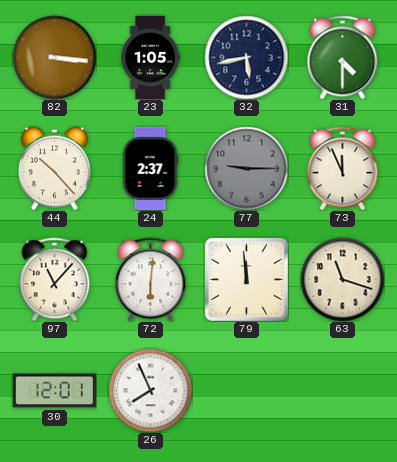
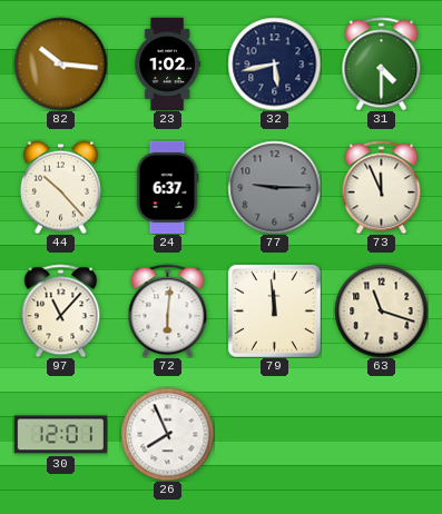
82: 3:16 -> 10:16 (60, 63)
23: 1:05 -> 1:02 (167, 63)
24: 2:37 -> 6:37 (167, 187)
